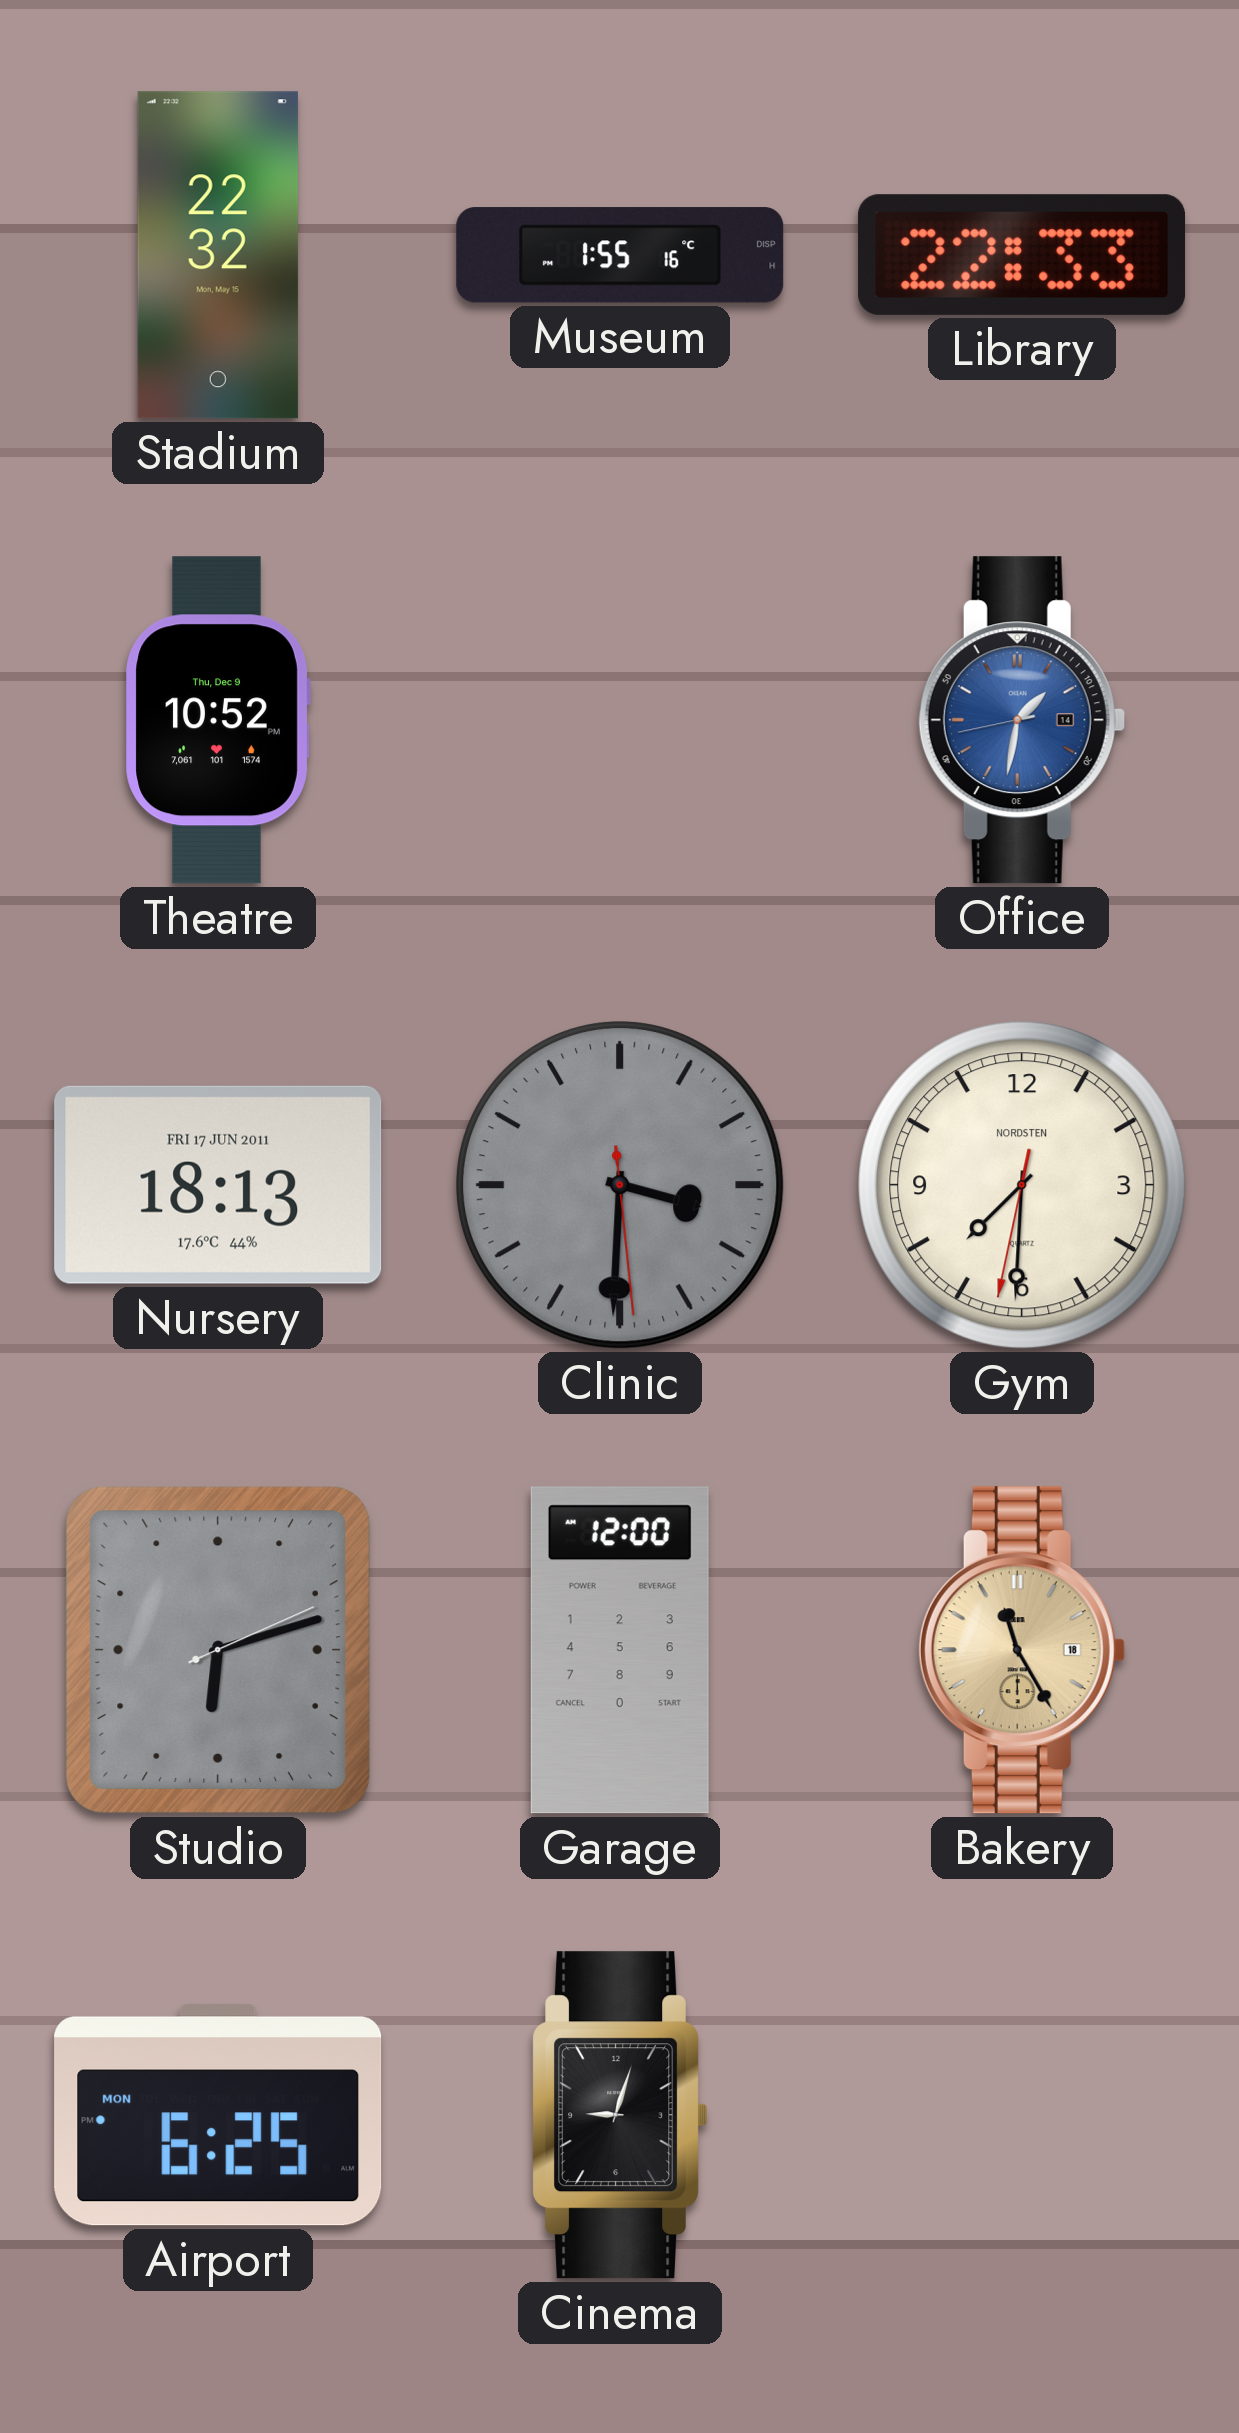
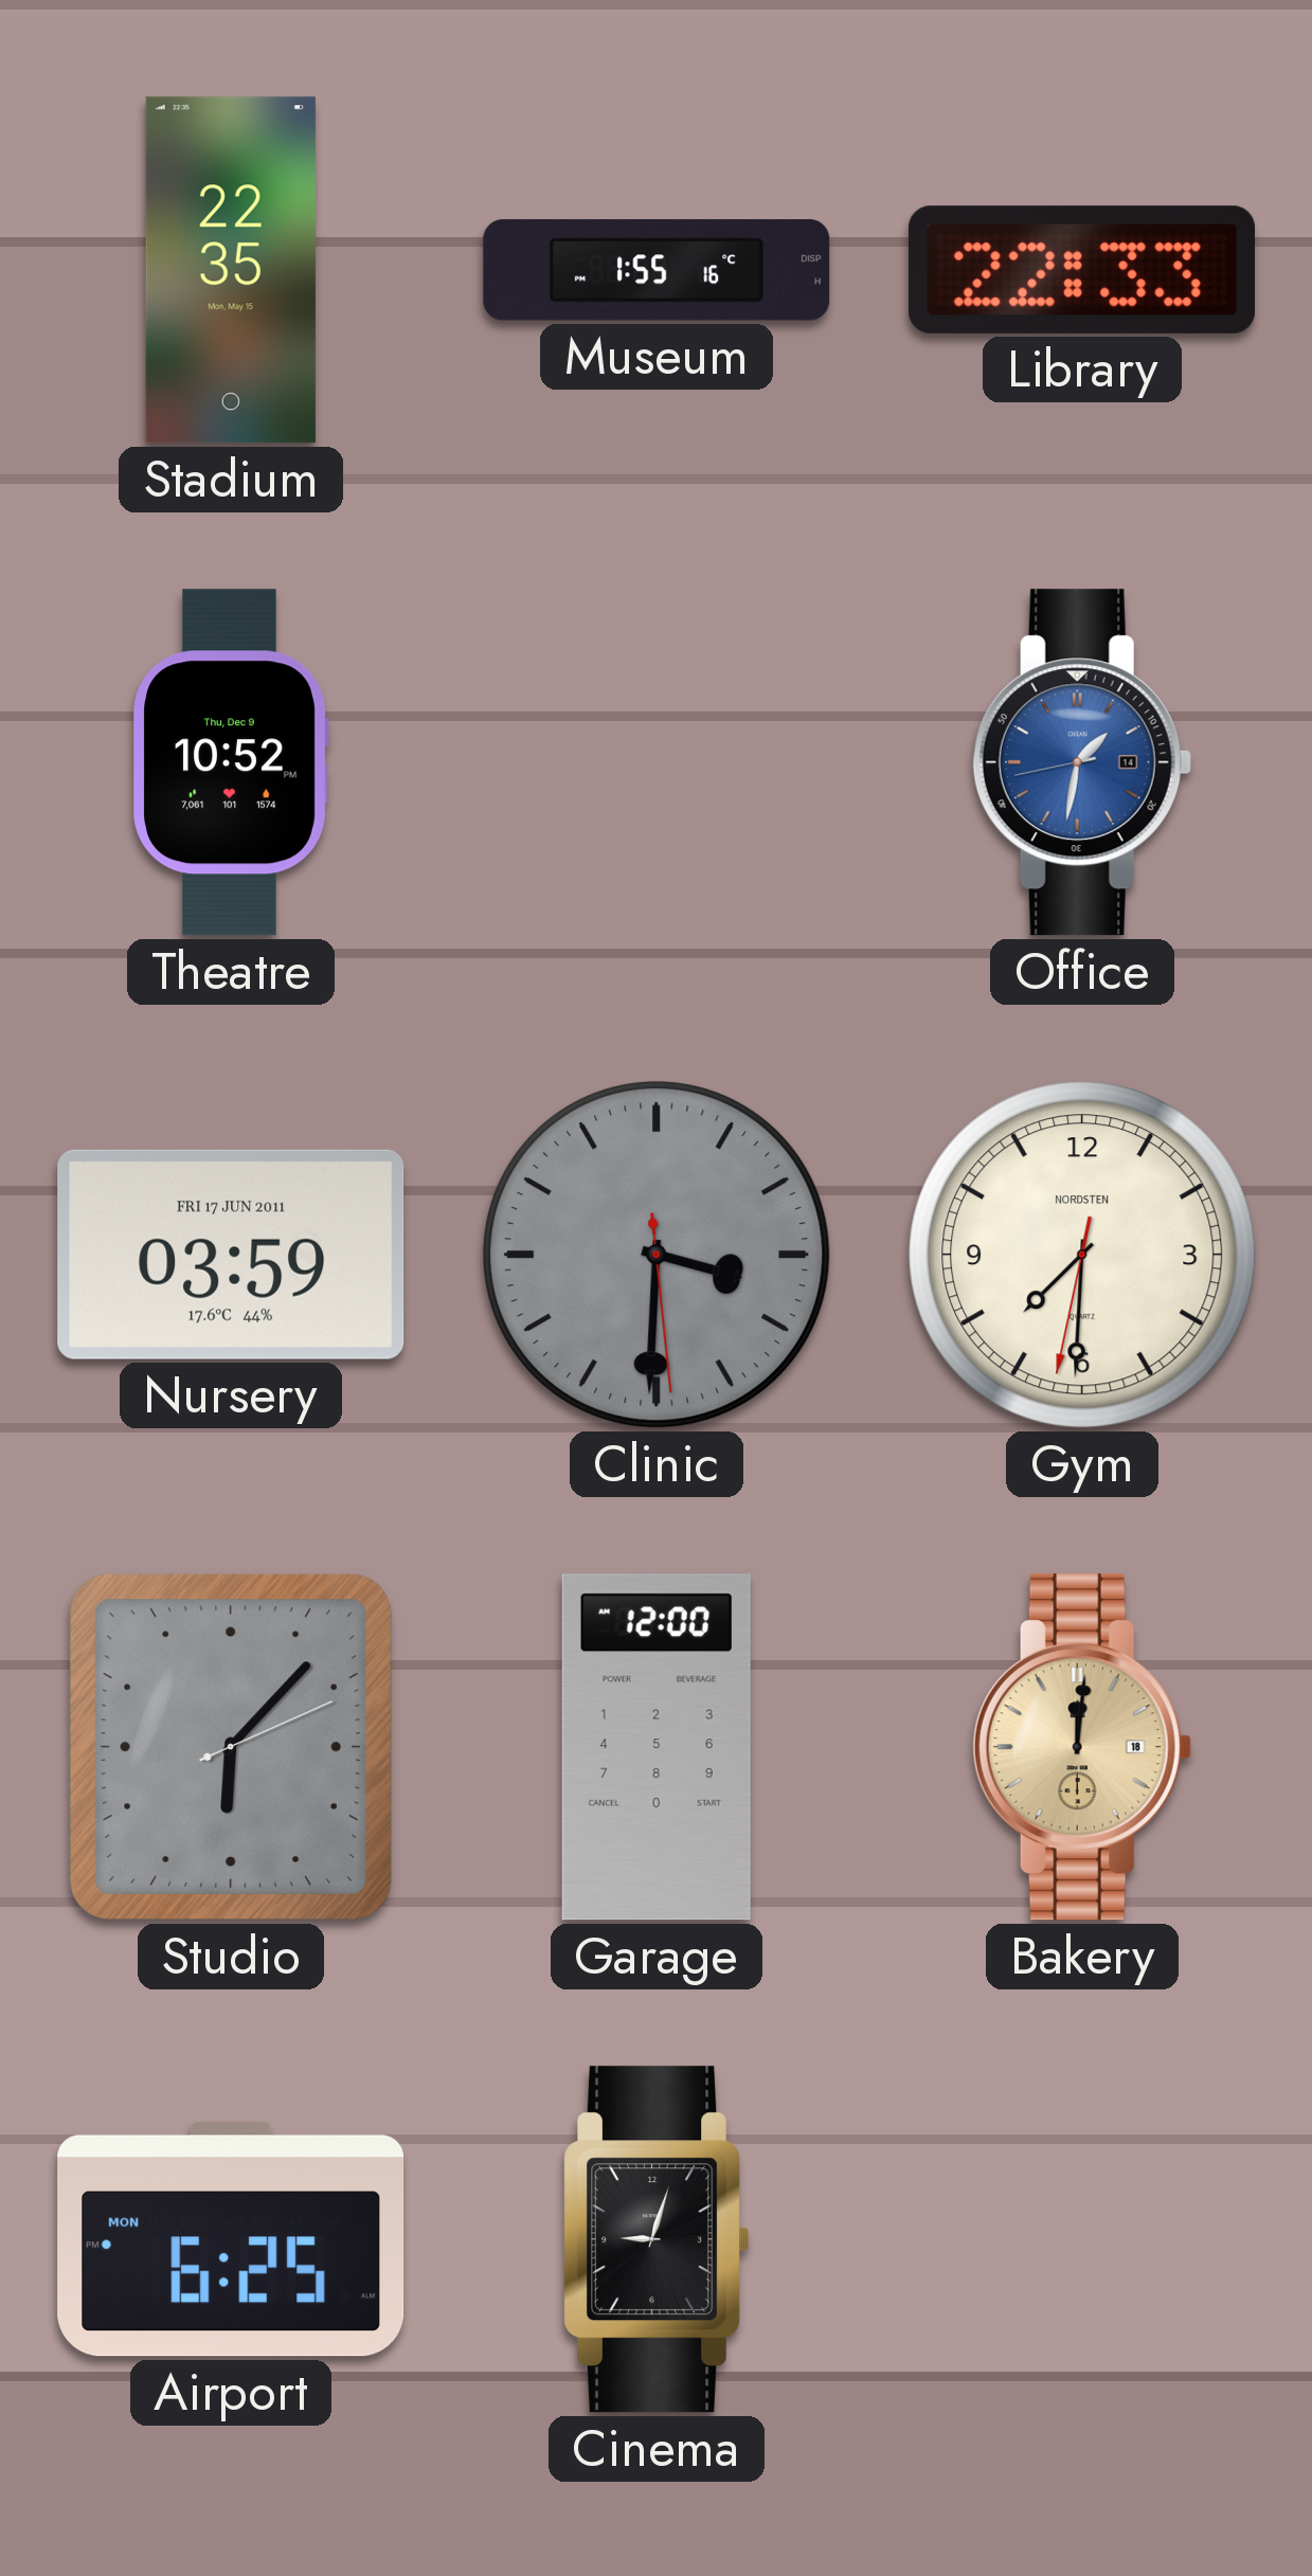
Stadium: 22:32 -> 22:35 (231, 270)
Nursery: 18:13 -> 03:59 (231, 1255)
Studio: 6:12 -> 6:07 (231, 1747)
Bakery: 11:25 -> 12:01 (1082, 1747)
